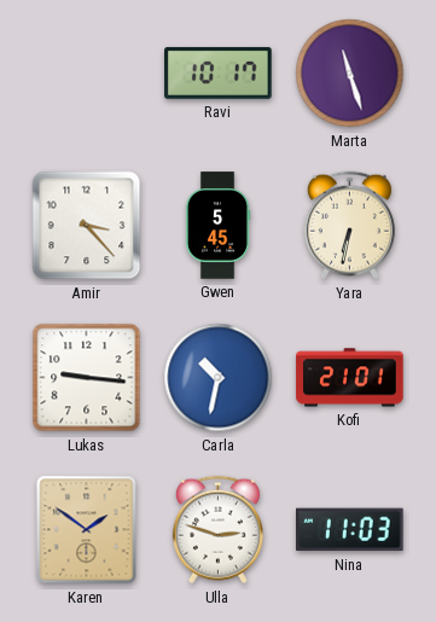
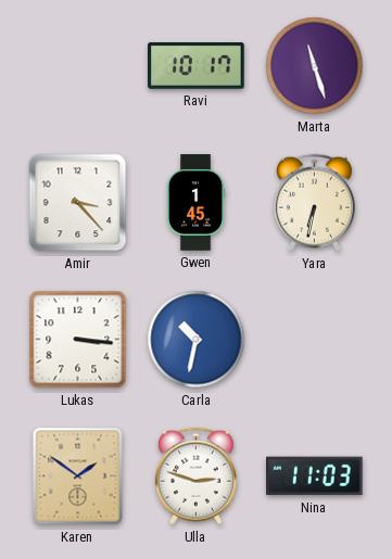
Gwen: 5:45 -> 1:45 (195, 203)
Lukas: 9:16 -> 3:16 (78, 340)
Kofi: 21:01 -> none (350, 378)
